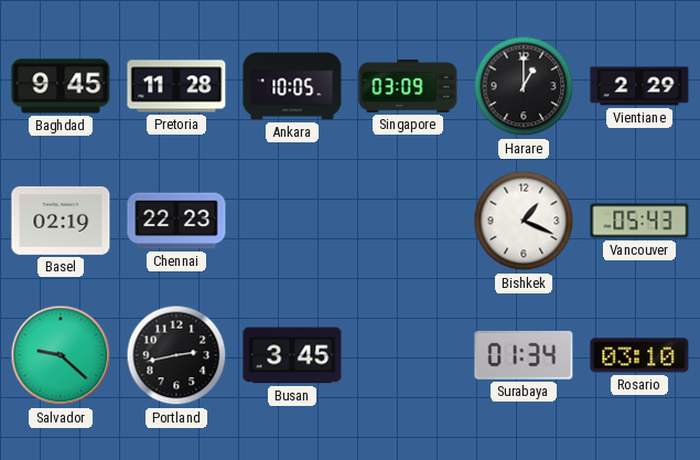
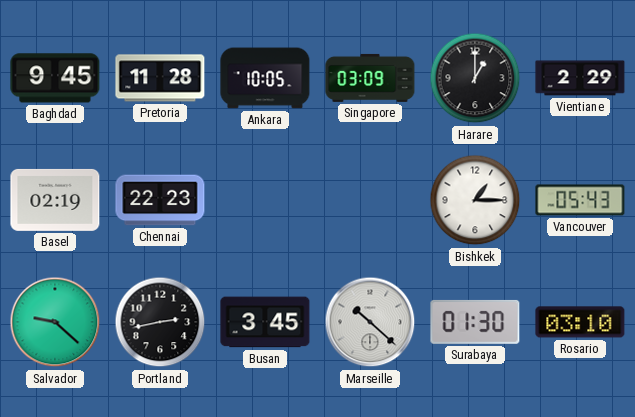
Bishkek: 1:19 -> 1:15 (475, 200)
Marseille: none -> 10:22 (370, 322)
Surabaya: 01:34 -> 01:30 (475, 322)
